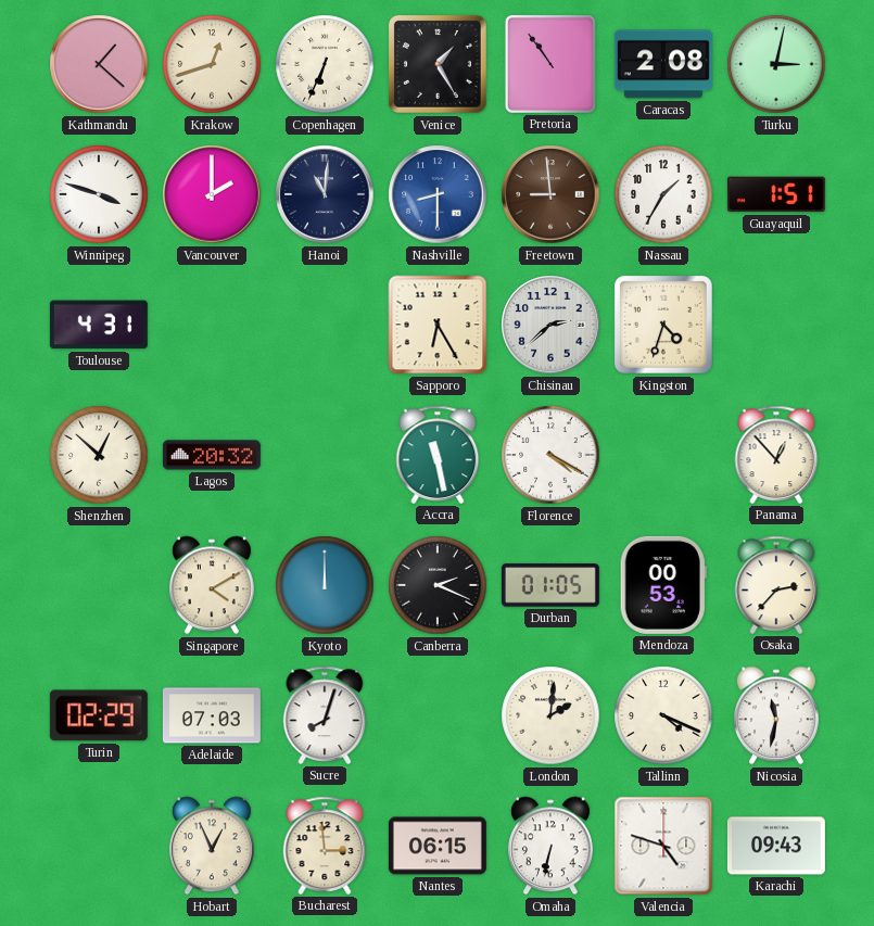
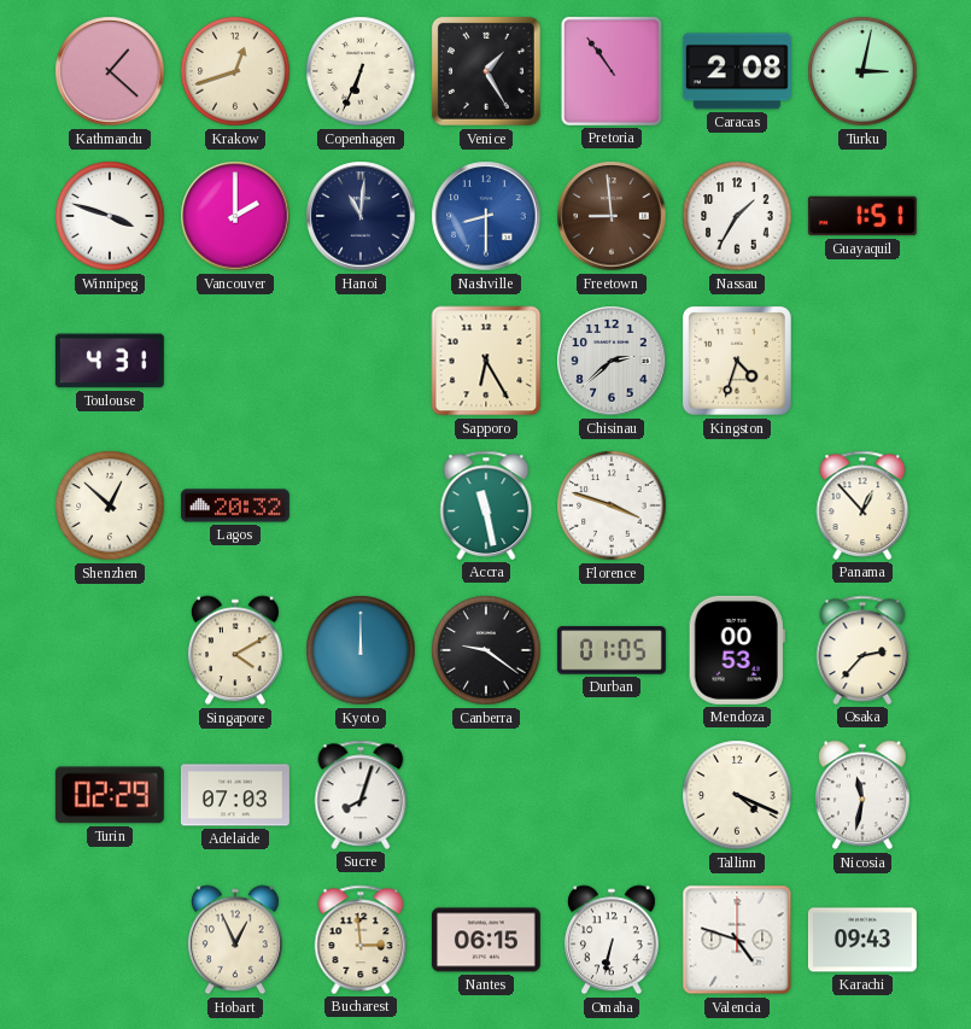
Florence: 4:20 -> 3:48 (612, 505)
Canberra: 2:19 -> 9:21 (486, 650)
London: 2:01 -> none (550, 715)
